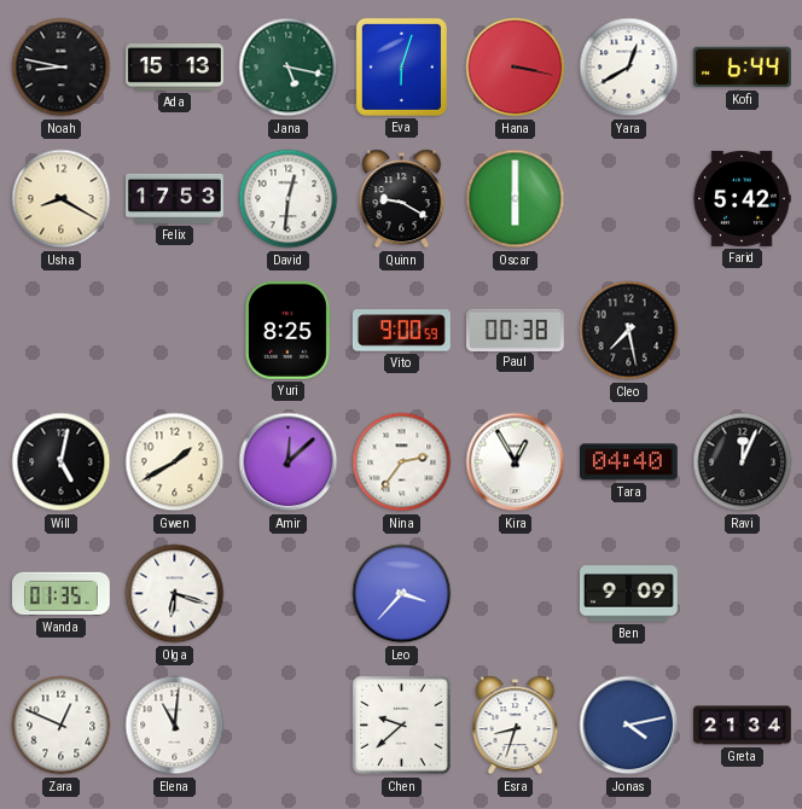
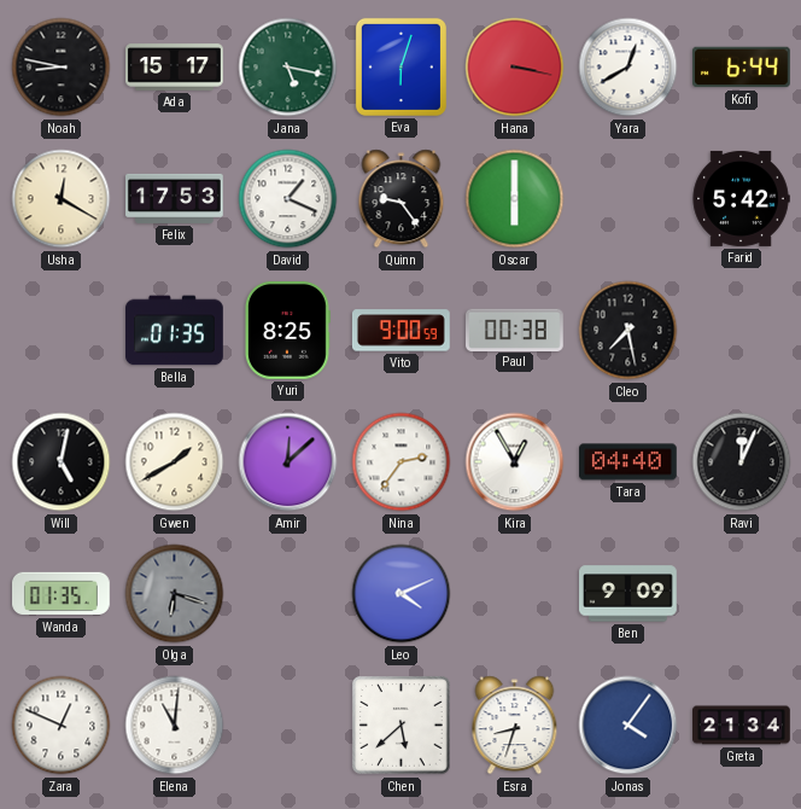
Ada: 15:13 -> 15:17 (175, 68)
Usha: 8:20 -> 12:20 (62, 199)
David: 12:31 -> 1:19 (288, 199)
Quinn: 9:20 -> 9:24 (402, 199)
Bella: none -> 01:35 (175, 331)
Olga dial: white -> grey (175, 594)
Leo: 3:37 -> 4:11 (402, 594)
Chen: 9:38 -> 5:38 (402, 726)
Jonas: 4:13 -> 4:06 (628, 726)
